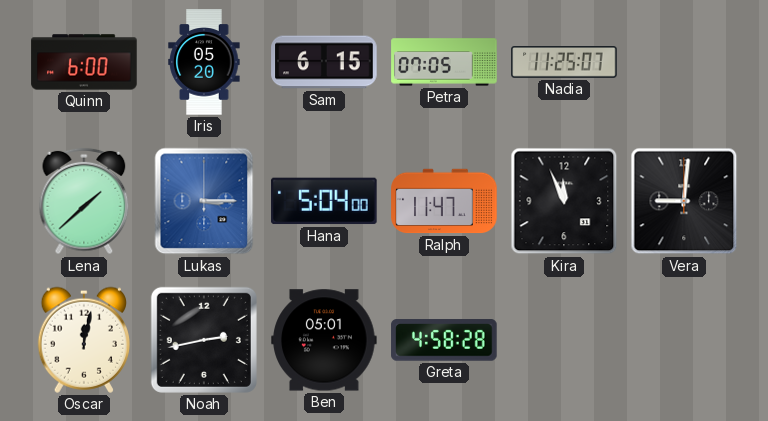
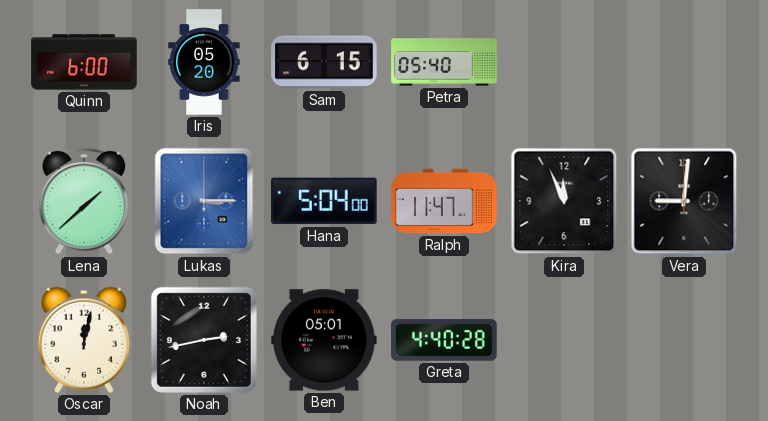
Petra: 07:05 -> 05:40 (444, 62)
Nadia: 11:25 -> none (564, 63)
Greta: 4:58 -> 4:40 (444, 340)
